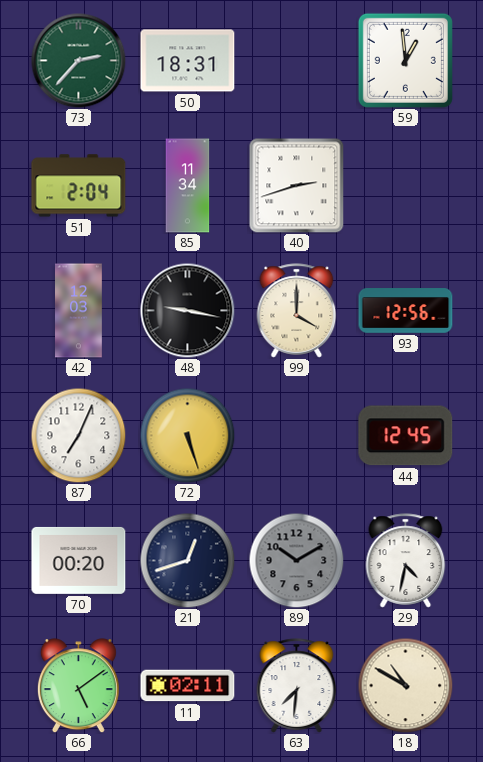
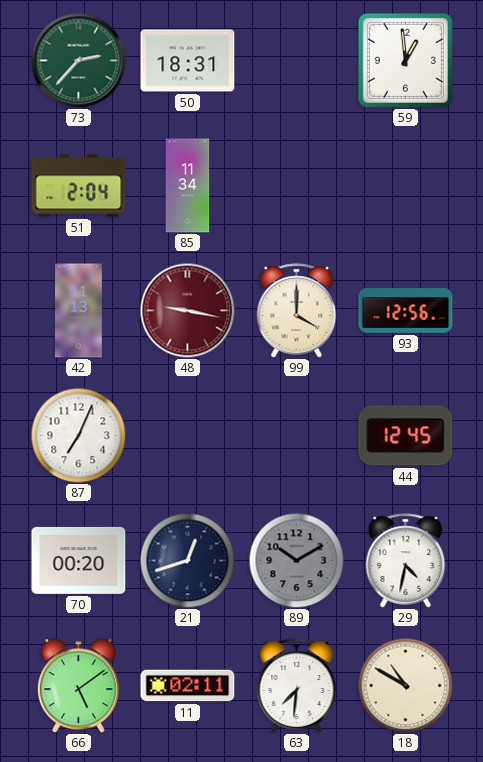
40: 2:42 -> none (296, 185)
42: 12:03 -> 11:13 (79, 311)
48 dial: black -> burgundy (187, 310)
72: 5:27 -> none (187, 435)
